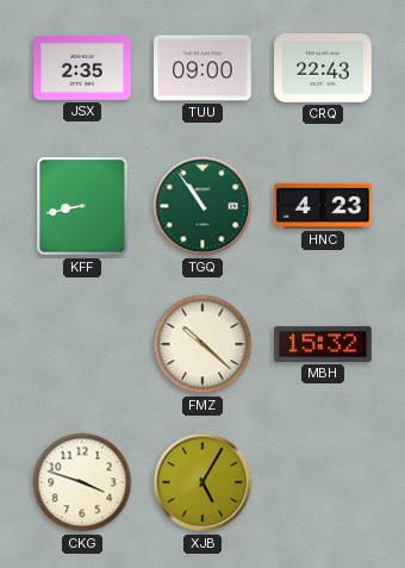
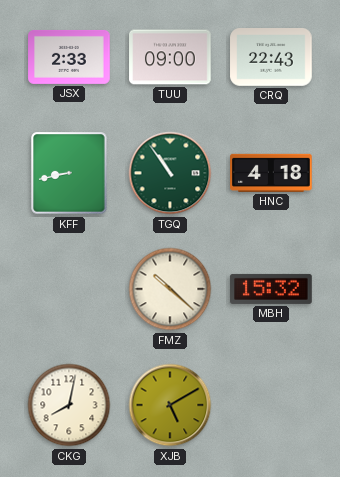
JSX: 2:35 -> 2:33 (69, 57)
HNC: 4:23 -> 4:18 (271, 173)
CKG: 3:48 -> 8:02 (69, 405)
XJB: 5:05 -> 5:10 (170, 405)
